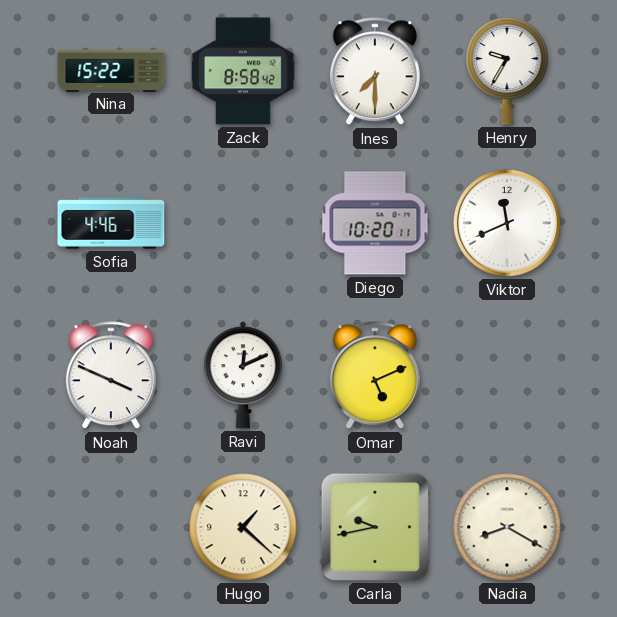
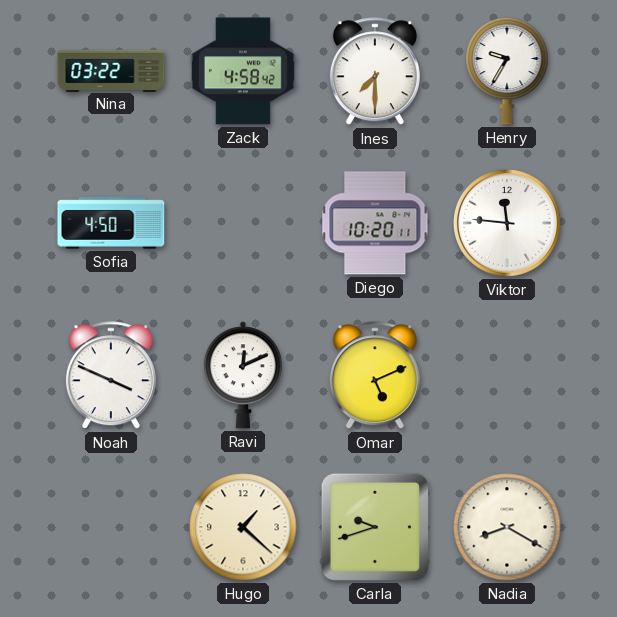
Nina: 15:22 -> 03:22 (111, 70)
Zack: 8:58 -> 4:58 (243, 71)
Sofia: 4:46 -> 4:50 (111, 223)
Viktor: 11:41 -> 11:46 (507, 223)
Carla: 9:43 -> 9:42 (375, 527)
